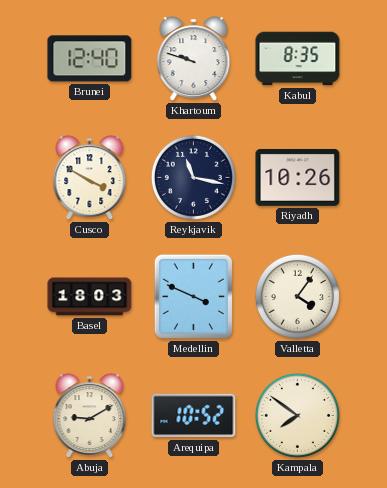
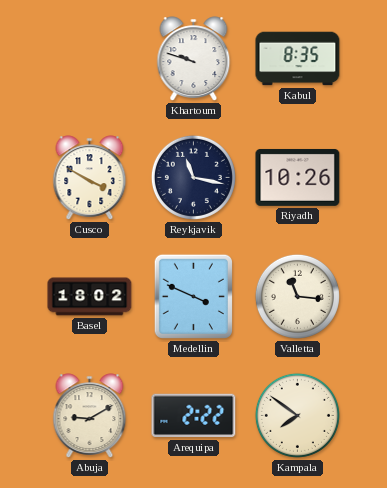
Brunei: 12:40 -> none (90, 59)
Basel: 18:03 -> 18:02 (90, 297)
Valletta: 4:06 -> 11:16 (297, 296)
Arequipa: 10:52 -> 2:22 (194, 416)
